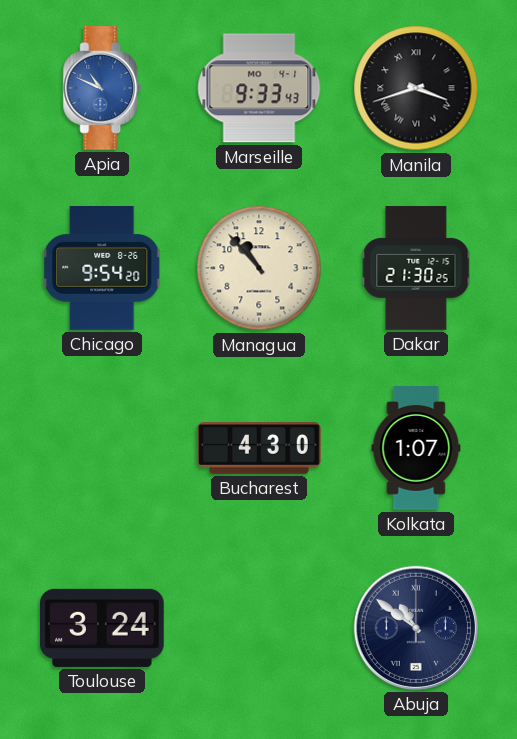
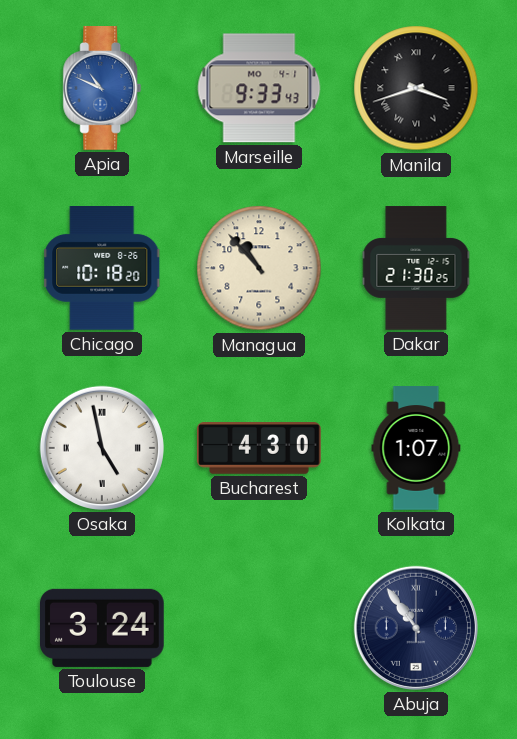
Chicago: 9:54 -> 10:18 (102, 269)
Osaka: none -> 4:58 (102, 448)
Abuja: 10:51 -> 10:54 (416, 628)
